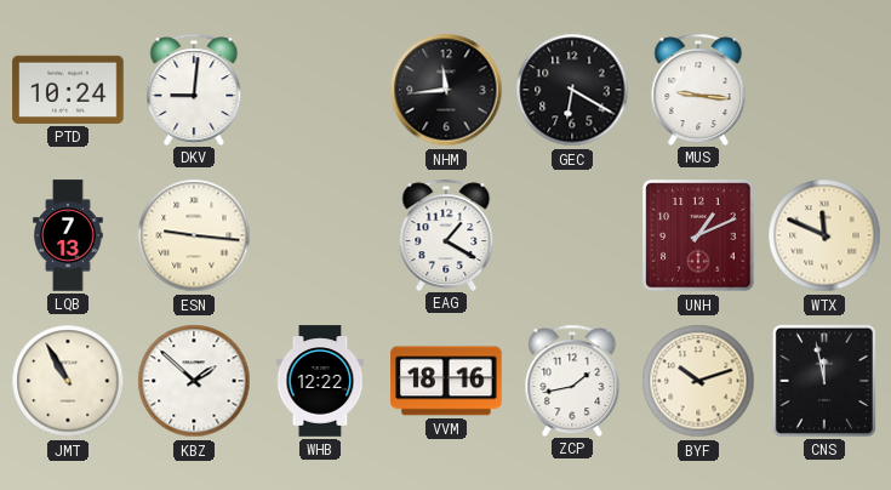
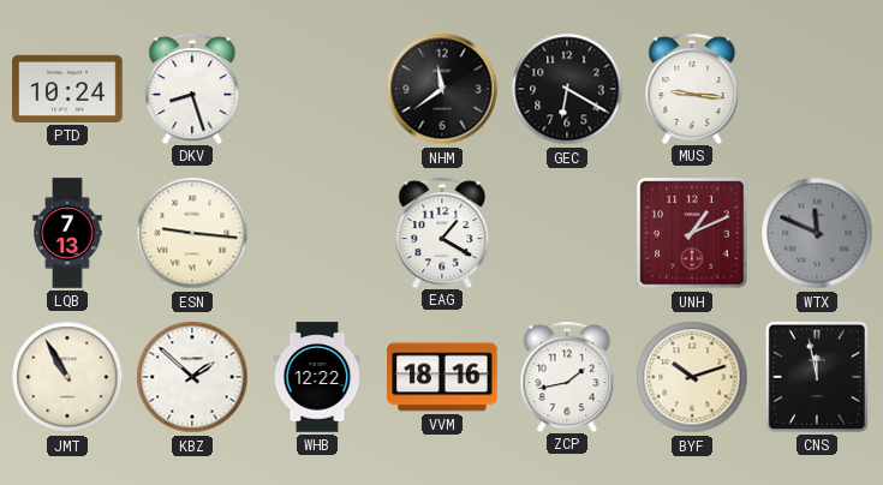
DKV: 9:01 -> 8:27 (192, 88)
NHM: 11:44 -> 11:39 (442, 89)
WTX dial: cream -> grey (817, 233)
